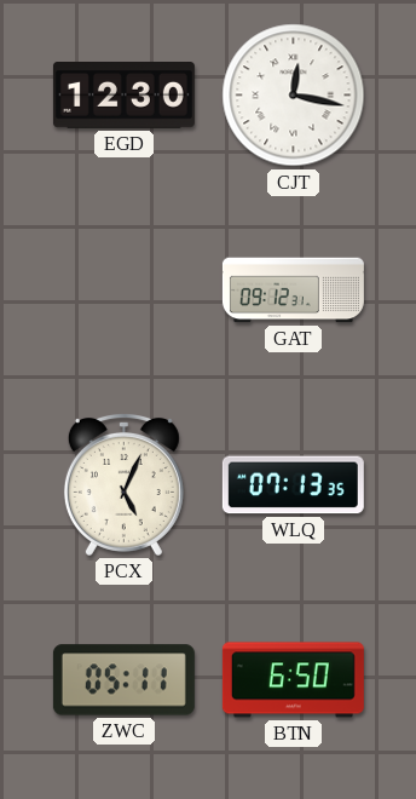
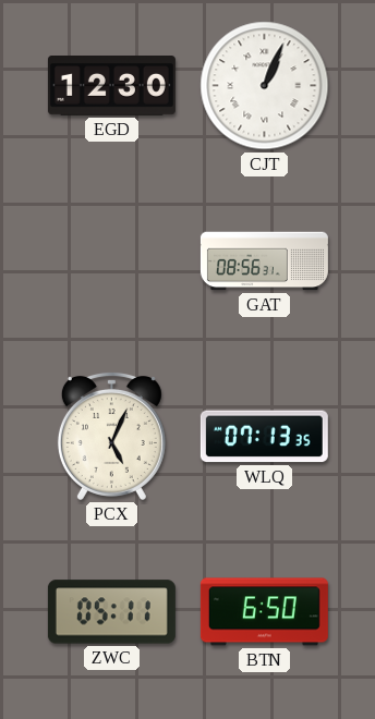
CJT: 12:17 -> 1:04 (265, 86)
GAT: 09:12 -> 08:56 (264, 261)
